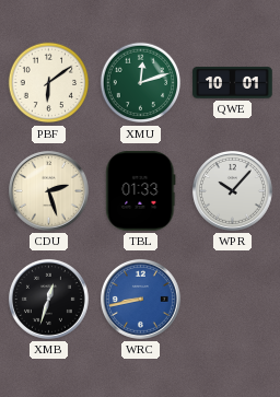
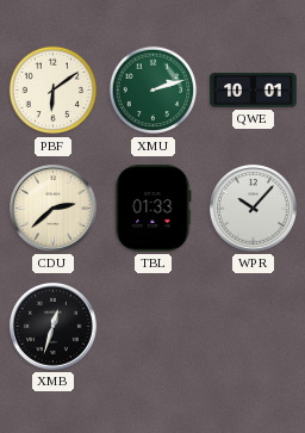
XMU: 12:12 -> 2:12 (154, 91)
CDU: 2:27 -> 2:38 (52, 208)
WRC: 8:43 -> none (140, 299)
